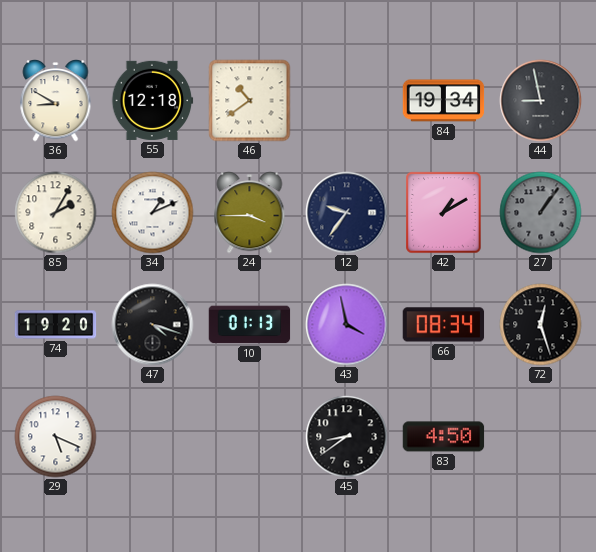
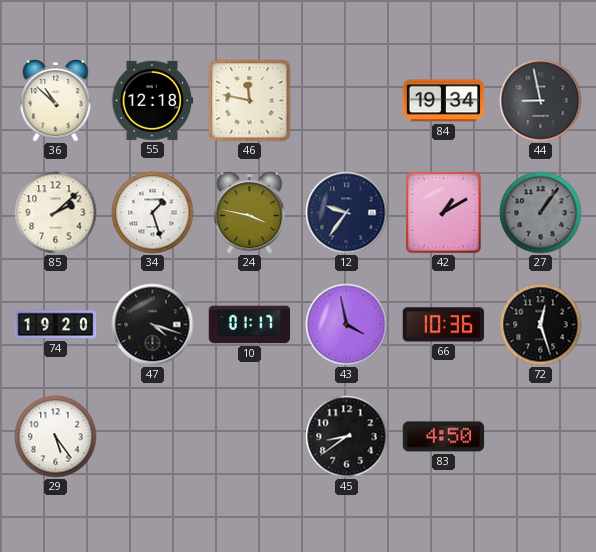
36: 8:50 -> 10:52 (56, 101)
46: 10:39 -> 11:47 (250, 101)
85: 2:05 -> 2:08 (56, 213)
34: 1:11 -> 1:27 (153, 213)
24: 3:45 -> 3:47 (250, 213)
10: 01:13 -> 01:17 (250, 325)
66: 08:34 -> 10:36 (444, 325)
29: 5:19 -> 5:24 (56, 437)
